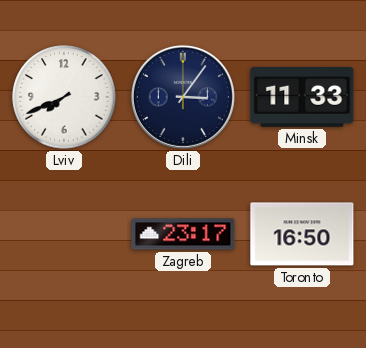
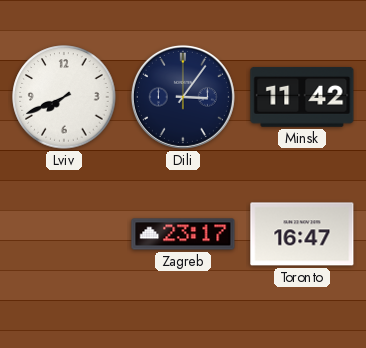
Minsk: 11:33 -> 11:42 (302, 97)
Toronto: 16:50 -> 16:47 (302, 234)
